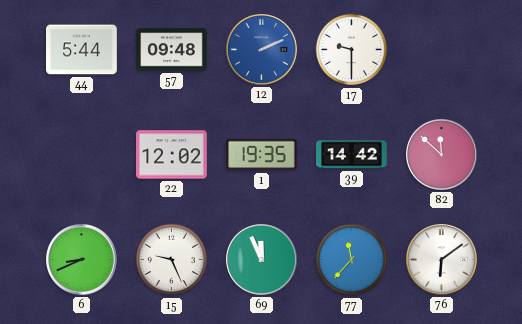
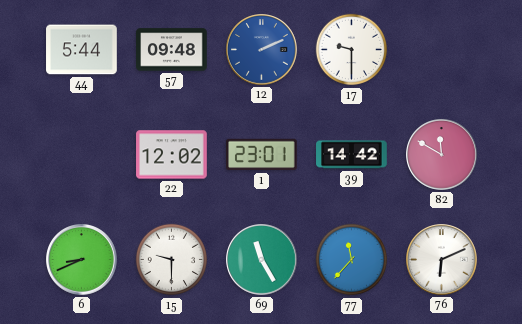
1: 19:35 -> 23:01 (262, 155)
82: 11:52 -> 11:50 (442, 155)
15: 9:26 -> 9:30 (172, 260)
69: 11:56 -> 11:25 (262, 260)
76: 6:09 -> 6:11 (442, 260)
